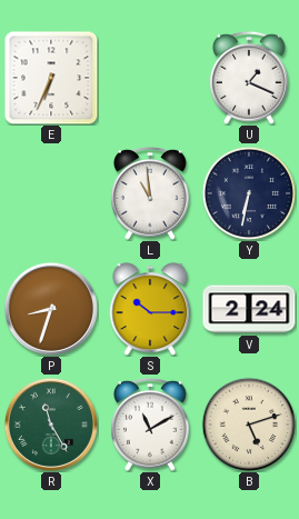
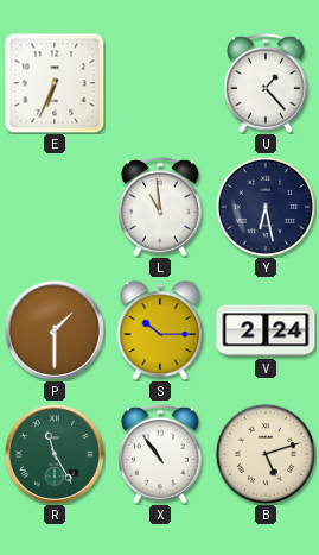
U: 1:19 -> 1:23 (267, 83)
Y: 6:32 -> 6:28 (264, 206)
P: 8:33 -> 1:30 (55, 330)
X: 11:10 -> 10:54 (161, 454)
